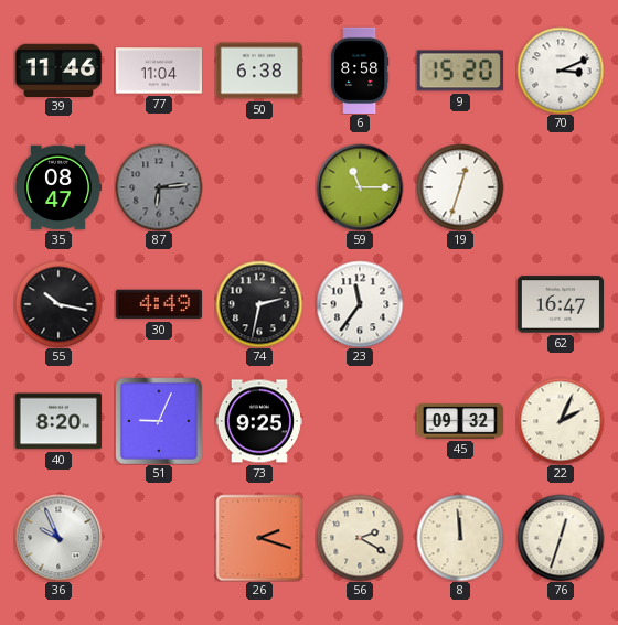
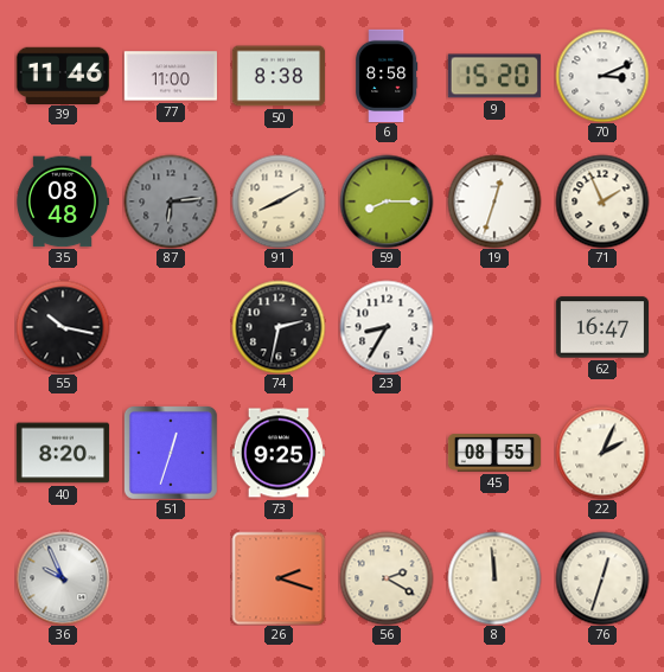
77: 11:04 -> 11:00 (170, 76)
50: 6:38 -> 8:38 (277, 76)
35: 08:47 -> 08:48 (62, 201)
91: none -> 8:10 (279, 201)
59: 11:15 -> 8:15 (387, 201)
71: none -> 1:56 (602, 201)
30: 4:49 -> none (158, 304)
23: 11:36 -> 8:35 (387, 327)
51: 9:04 -> 12:33 (171, 453)
45: 09:32 -> 08:55 (494, 453)
